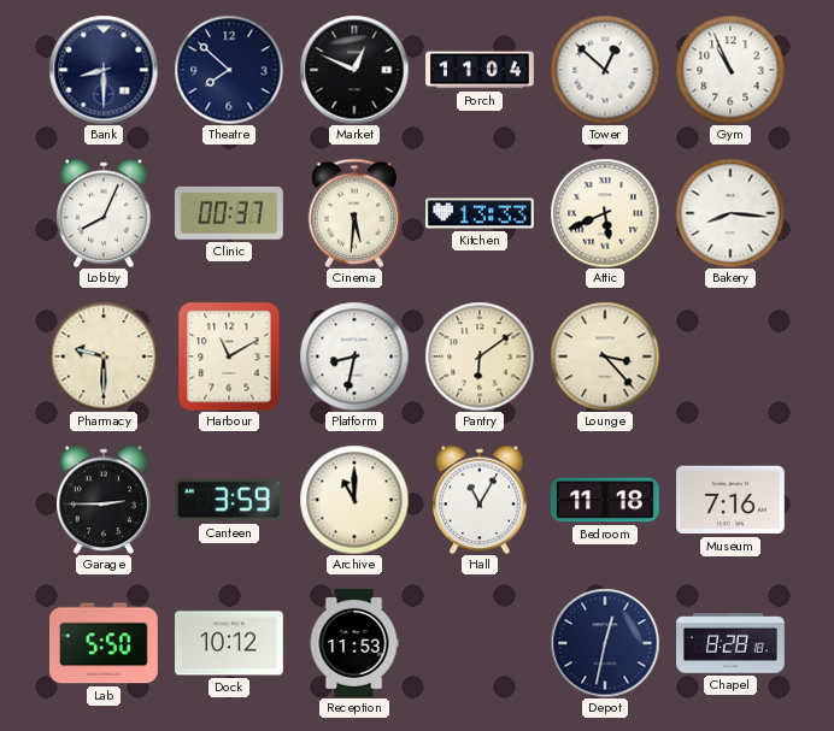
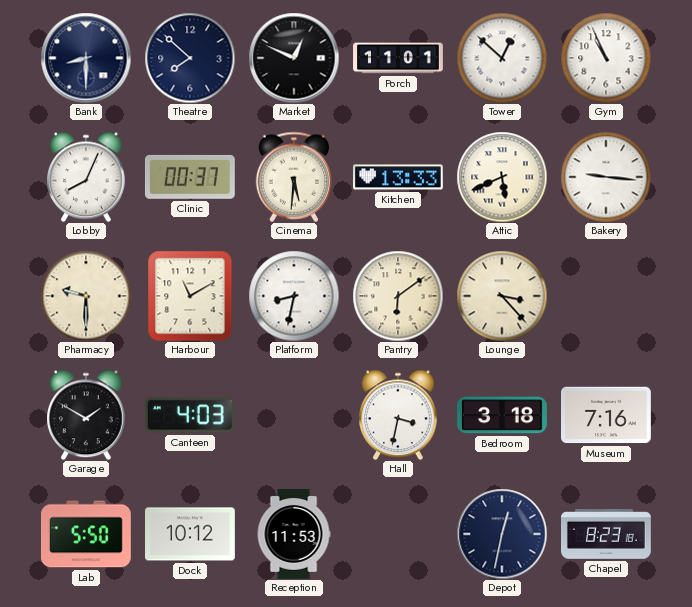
Porch: 11:04 -> 11:01 (398, 58)
Bakery: 8:16 -> 9:16 (606, 177)
Garage: 2:45 -> 1:50 (86, 415)
Canteen: 3:59 -> 4:03 (190, 415)
Archive: 11:00 -> none (354, 500)
Hall: 11:05 -> 3:32 (398, 415)
Bedroom: 11:18 -> 3:18 (503, 415)
Chapel: 8:28 -> 8:23 (607, 535)
